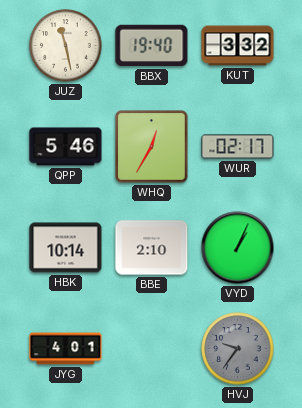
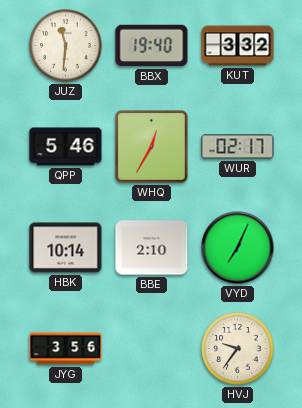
JUZ: 11:28 -> 11:31 (66, 46)
VYD: 1:04 -> 7:04 (238, 248)
JYG: 4:01 -> 3:56 (66, 349)
HVJ dial: grey -> cream (238, 349)
